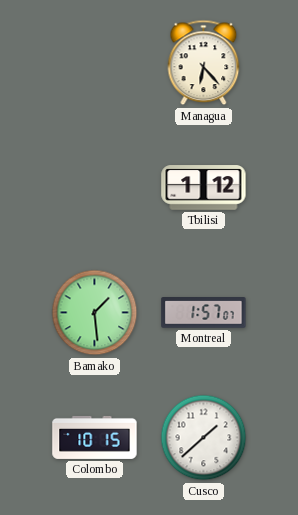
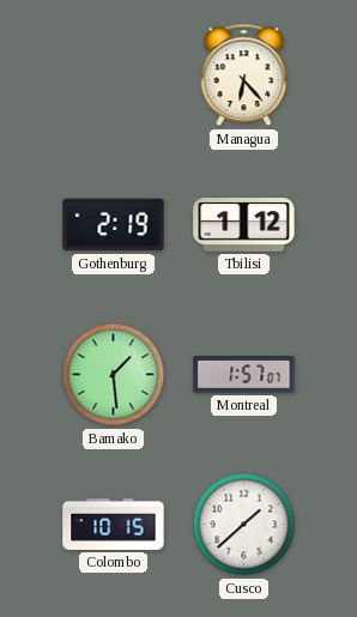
Gothenburg: none -> 2:19 (114, 225)
